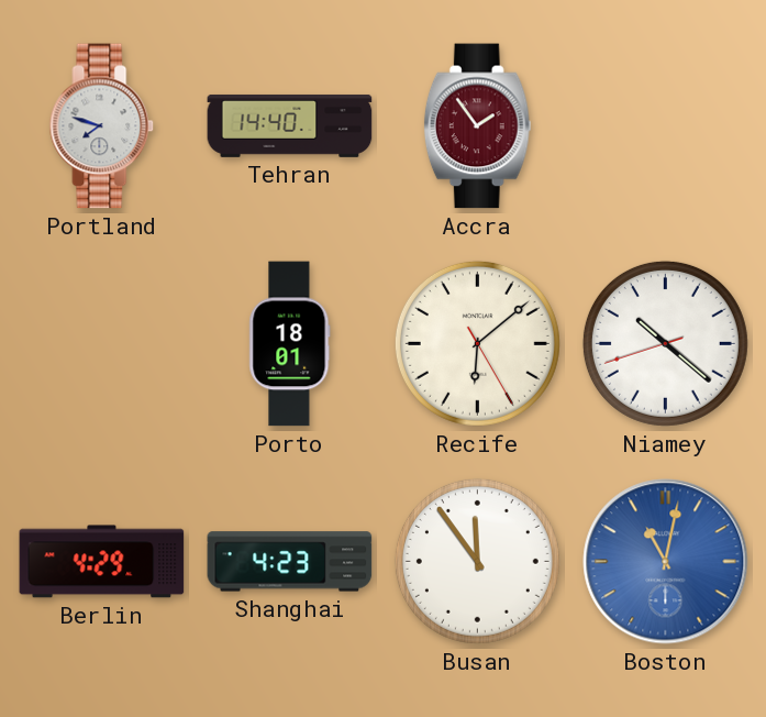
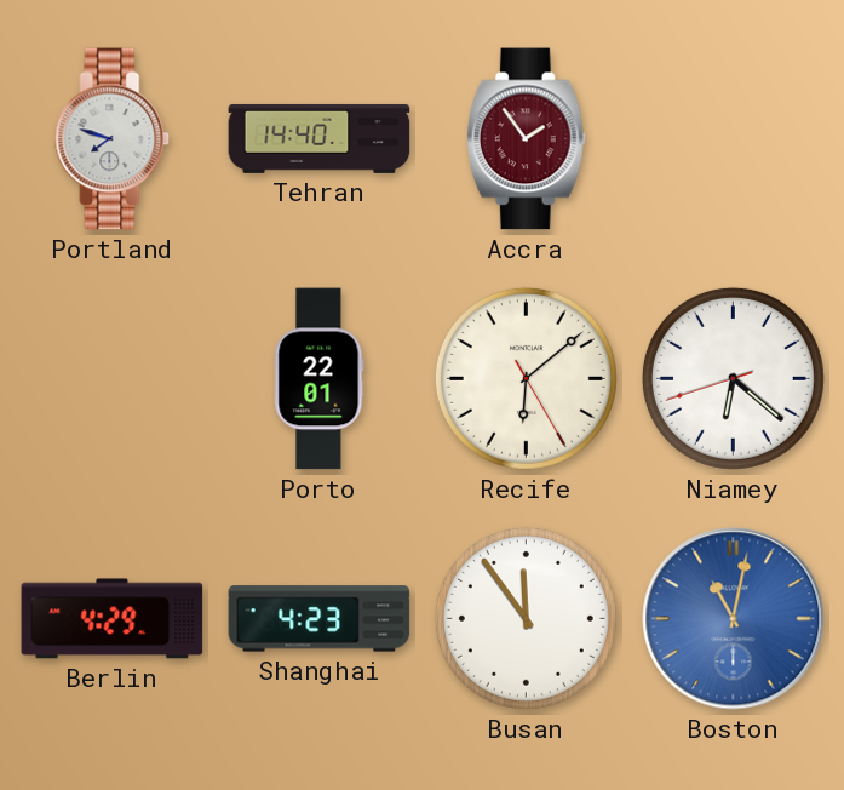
Porto: 18:01 -> 22:01 (320, 379)
Niamey: 10:21 -> 6:21 (733, 378)
